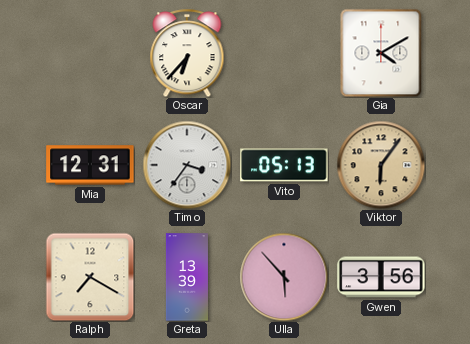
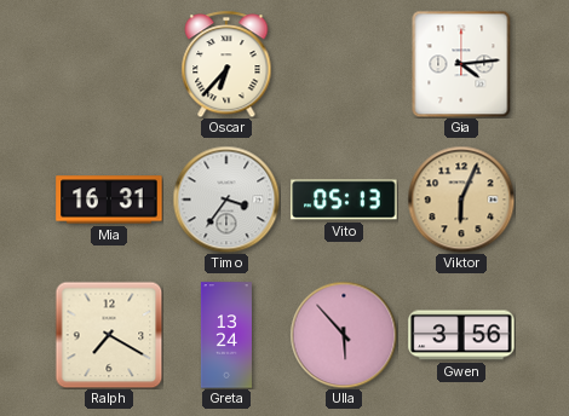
Gia: 4:10 -> 4:14 (461, 64)
Mia: 12:31 -> 16:31 (109, 200)
Viktor: 6:06 -> 6:04 (461, 200)
Greta: 13:39 -> 13:24 (226, 335)
